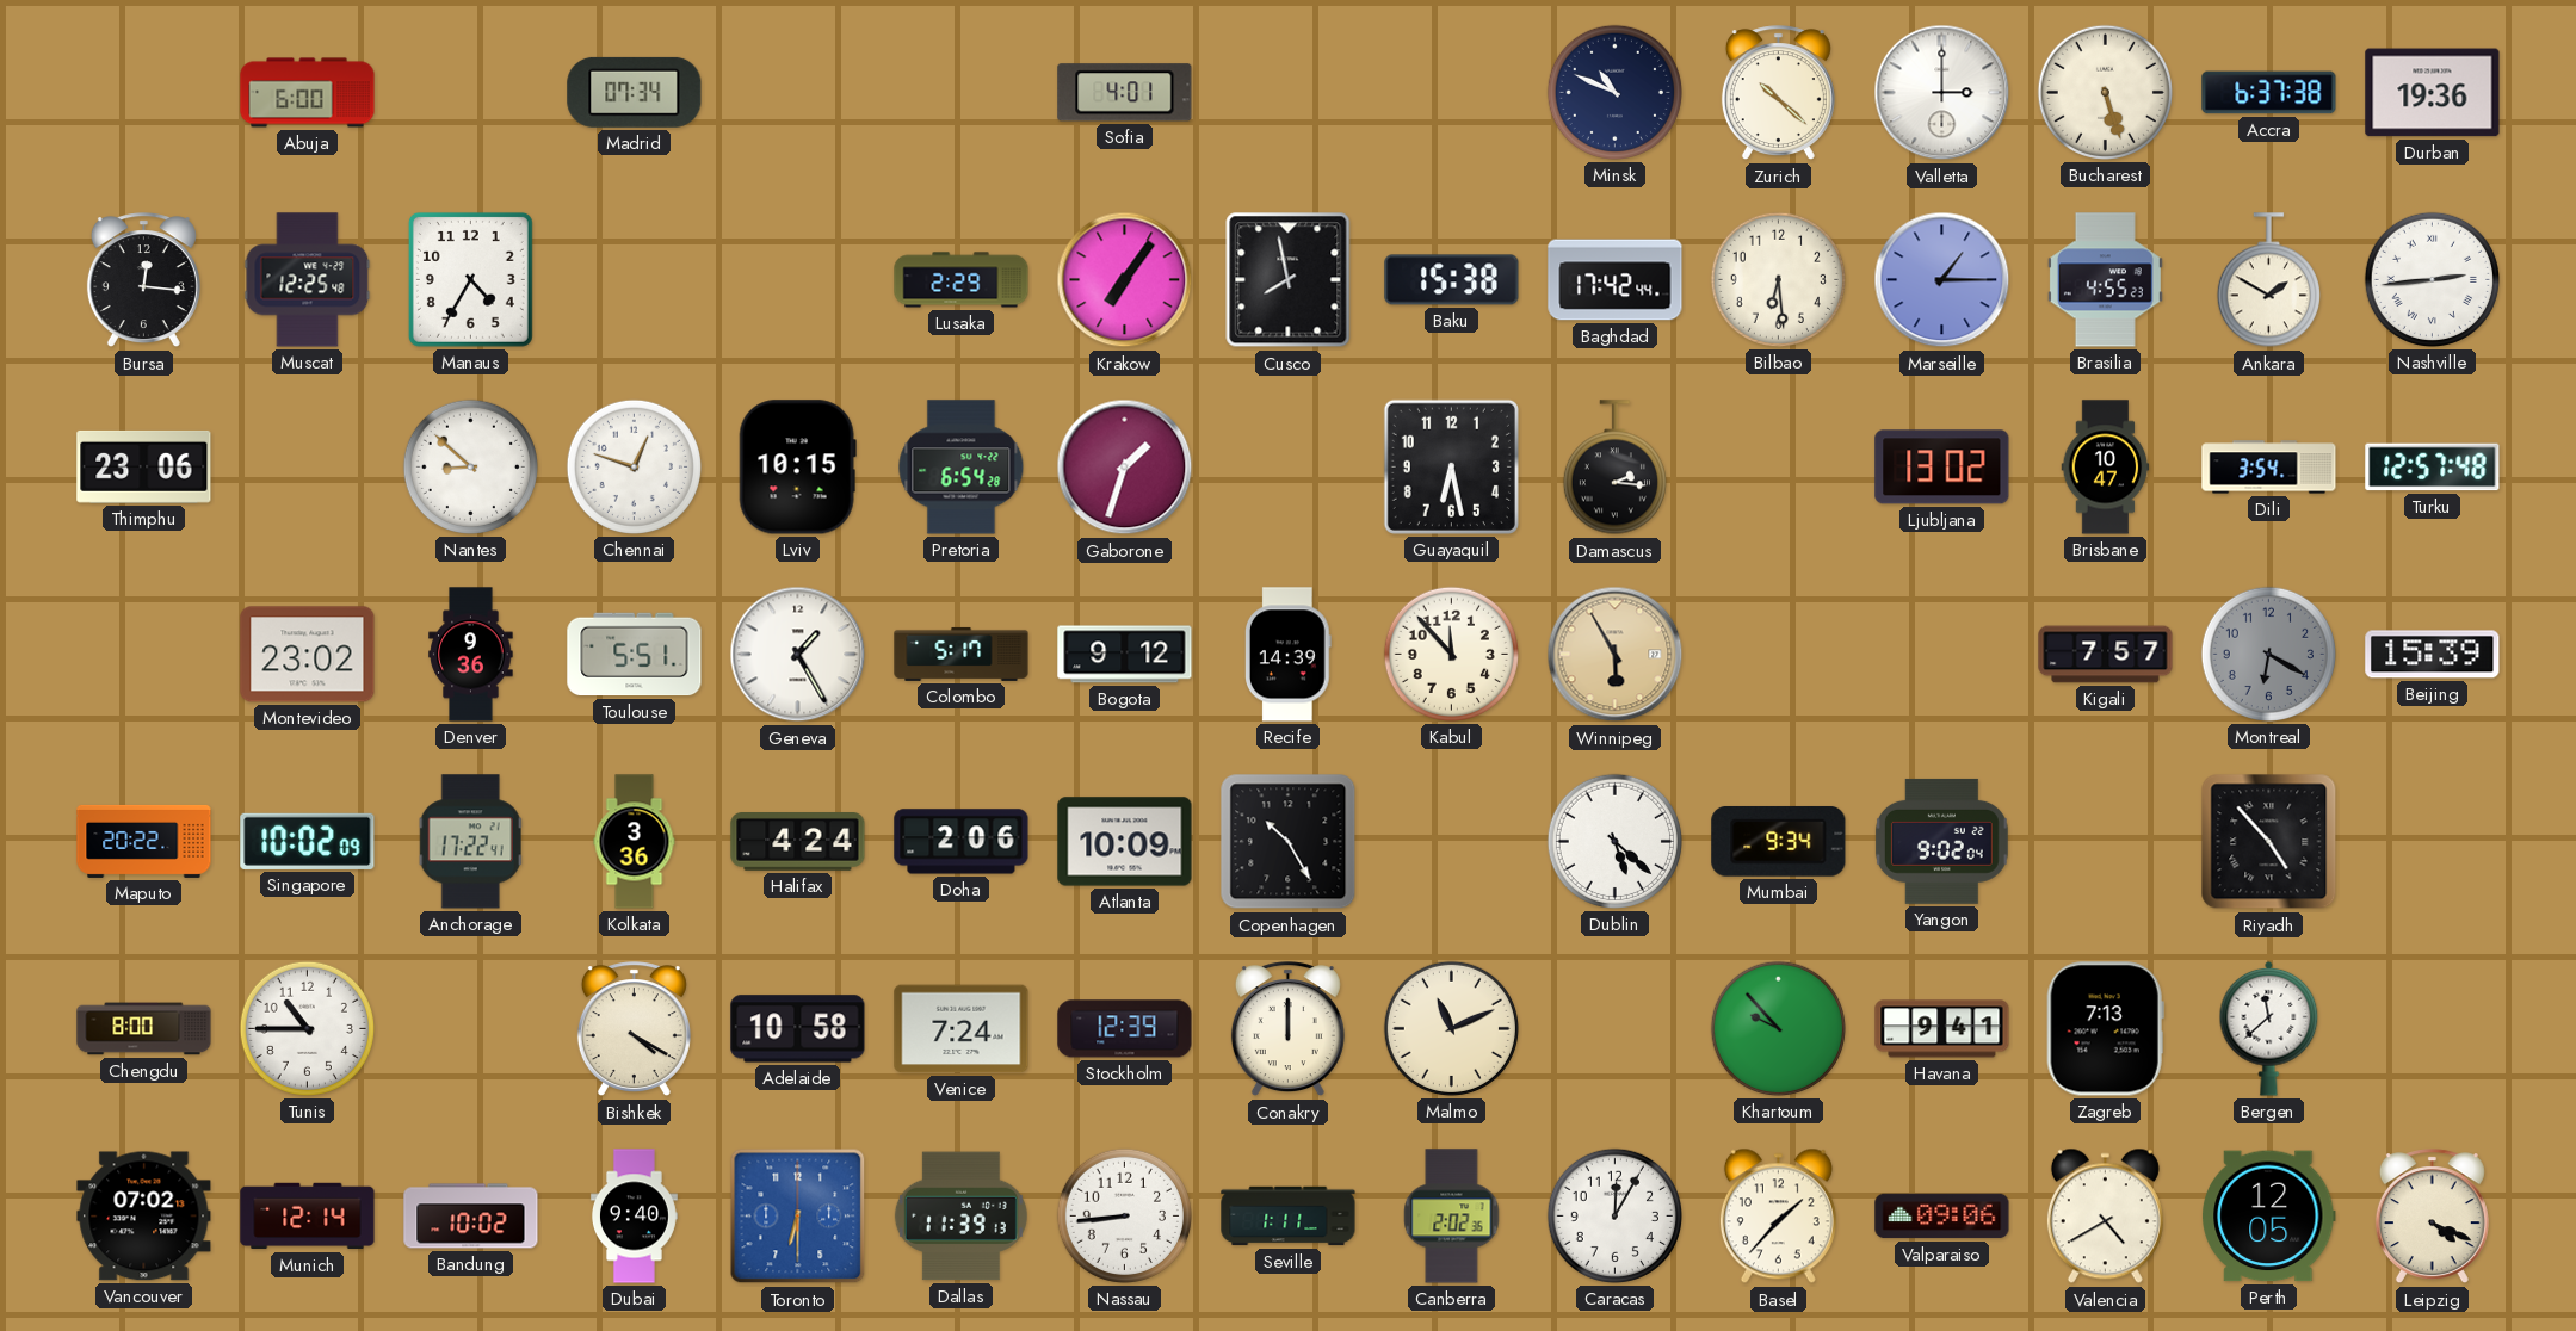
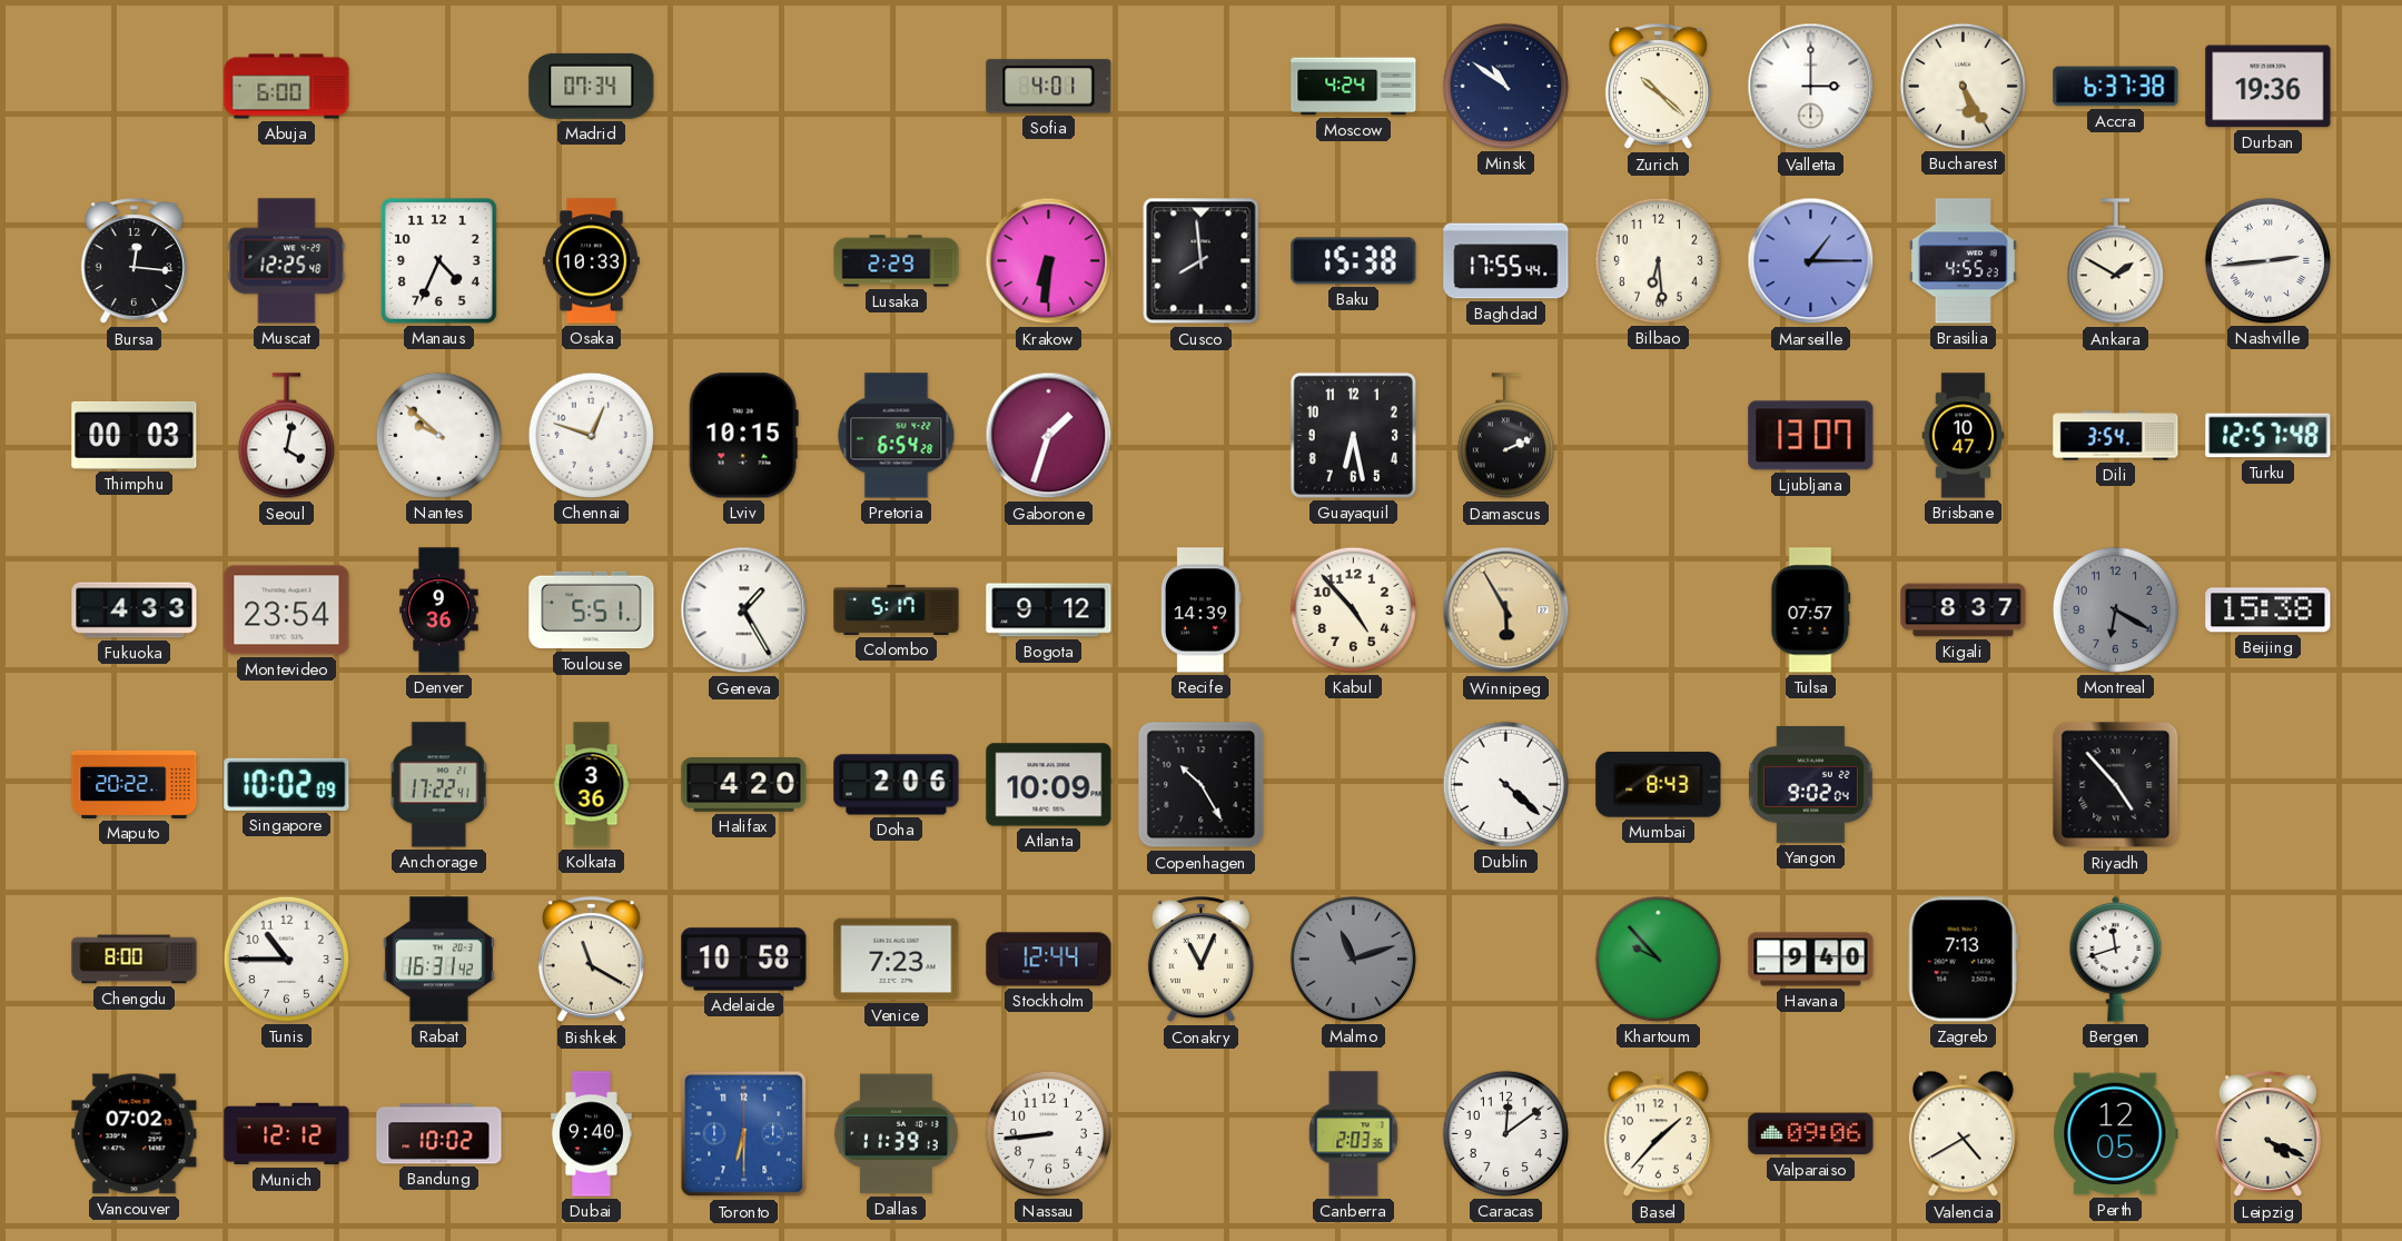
Moscow: none -> 4:24 (1354, 87)
Minsk: 10:49 -> 10:51 (1505, 86)
Bucharest: 5:27 -> 5:25 (1963, 86)
Manaus: 4:35 -> 4:34 (438, 260)
Osaka: none -> 10:33 (592, 261)
Krakow: 7:06 -> 6:31 (1049, 261)
Cusco: 7:58 -> 7:59 (1202, 261)
Baghdad: 17:42 -> 17:55 (1506, 261)
Thimphu: 23:06 -> 00:03 (135, 435)
Seoul: none -> 4:02 (286, 436)
Nantes: 8:52 -> 9:52 (438, 435)
Damascus: 2:16 -> 2:11 (1505, 436)
Ljubljana: 13:02 -> 13:07 (1811, 436)
Fukuoka: none -> 4:33 (135, 610)
Montevideo: 23:02 -> 23:54 (287, 610)
Kabul: 11:53 -> 4:53 (1353, 609)
Tulsa: none -> 07:57 (1811, 610)
Kigali: 7:57 -> 8:37 (1964, 610)
Beijing: 15:39 -> 15:38 (2268, 610)
Halifax: 4:24 -> 4:20 (744, 785)
Dublin: 5:22 -> 4:22 (1505, 784)
Mumbai: 9:34 -> 8:43 (1659, 785)
Rabat: none -> 16:31 (438, 960)
Bishkek: 4:20 -> 11:20 (591, 960)
Venice: 7:24 -> 7:23 (897, 960)
Stockholm: 12:39 -> 12:44 (1049, 960)
Conakry: 12:00 -> 11:04 (1200, 960)
Malmo: 11:11 -> 11:12 (1353, 959)
Malmo dial: cream -> grey (1353, 959)
Havana: 9:41 -> 9:40 (1811, 960)
Bergen: 11:38 -> 11:42 (2116, 959)
Munich: 12:14 -> 12:12 (287, 1134)
Seville: 1:11 -> none (1289, 1217)
Canberra: 2:02 -> 2:03 (1354, 1134)
Caracas: 12:05 -> 12:09 (1505, 1133)
